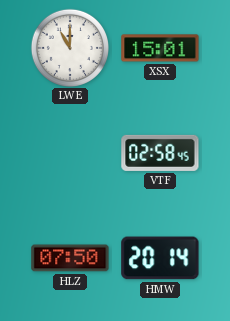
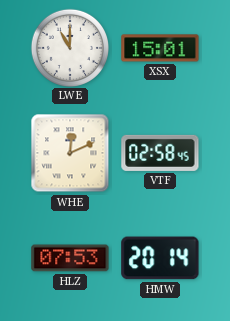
WHE: none -> 12:11 (70, 153)
HLZ: 07:50 -> 07:53 (70, 258)
